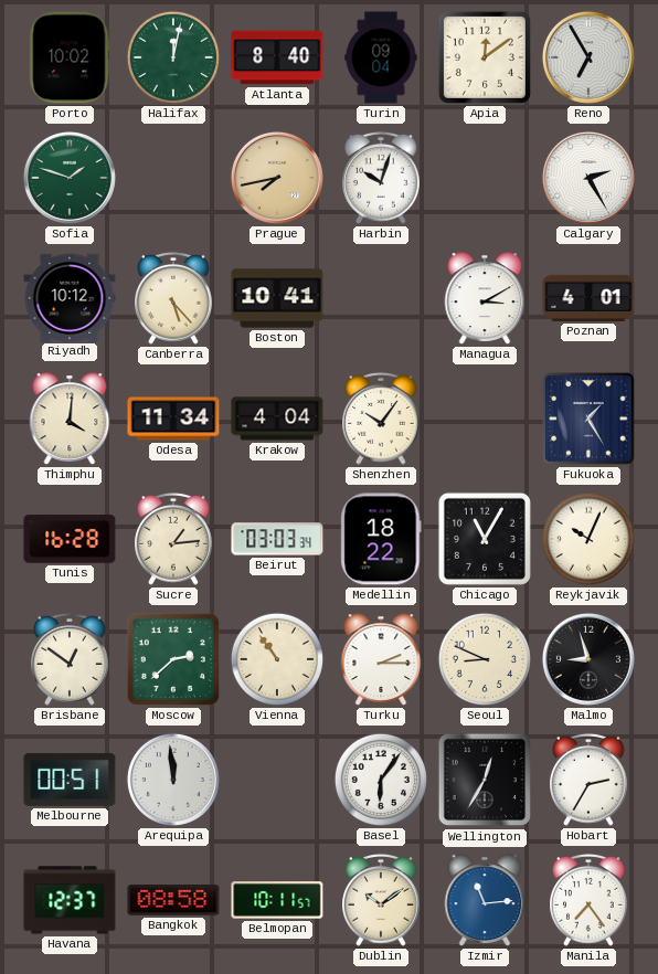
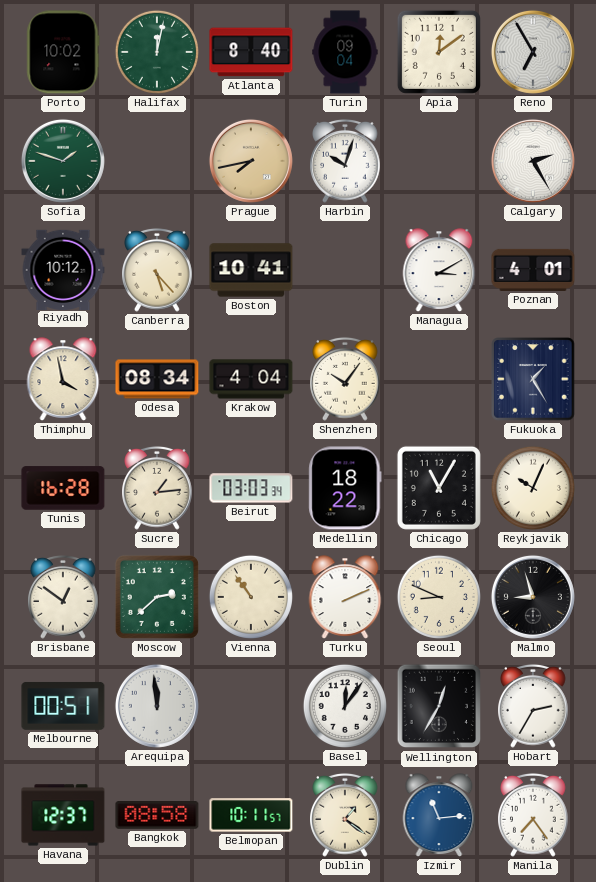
Thimphu: 4:01 -> 3:58 (63, 379)
Odesa: 11:34 -> 08:34 (157, 379)
Turku: 2:15 -> 2:11 (345, 597)
Basel: 6:06 -> 12:06 (345, 706)
Dublin: 10:09 -> 1:21 (345, 815)
